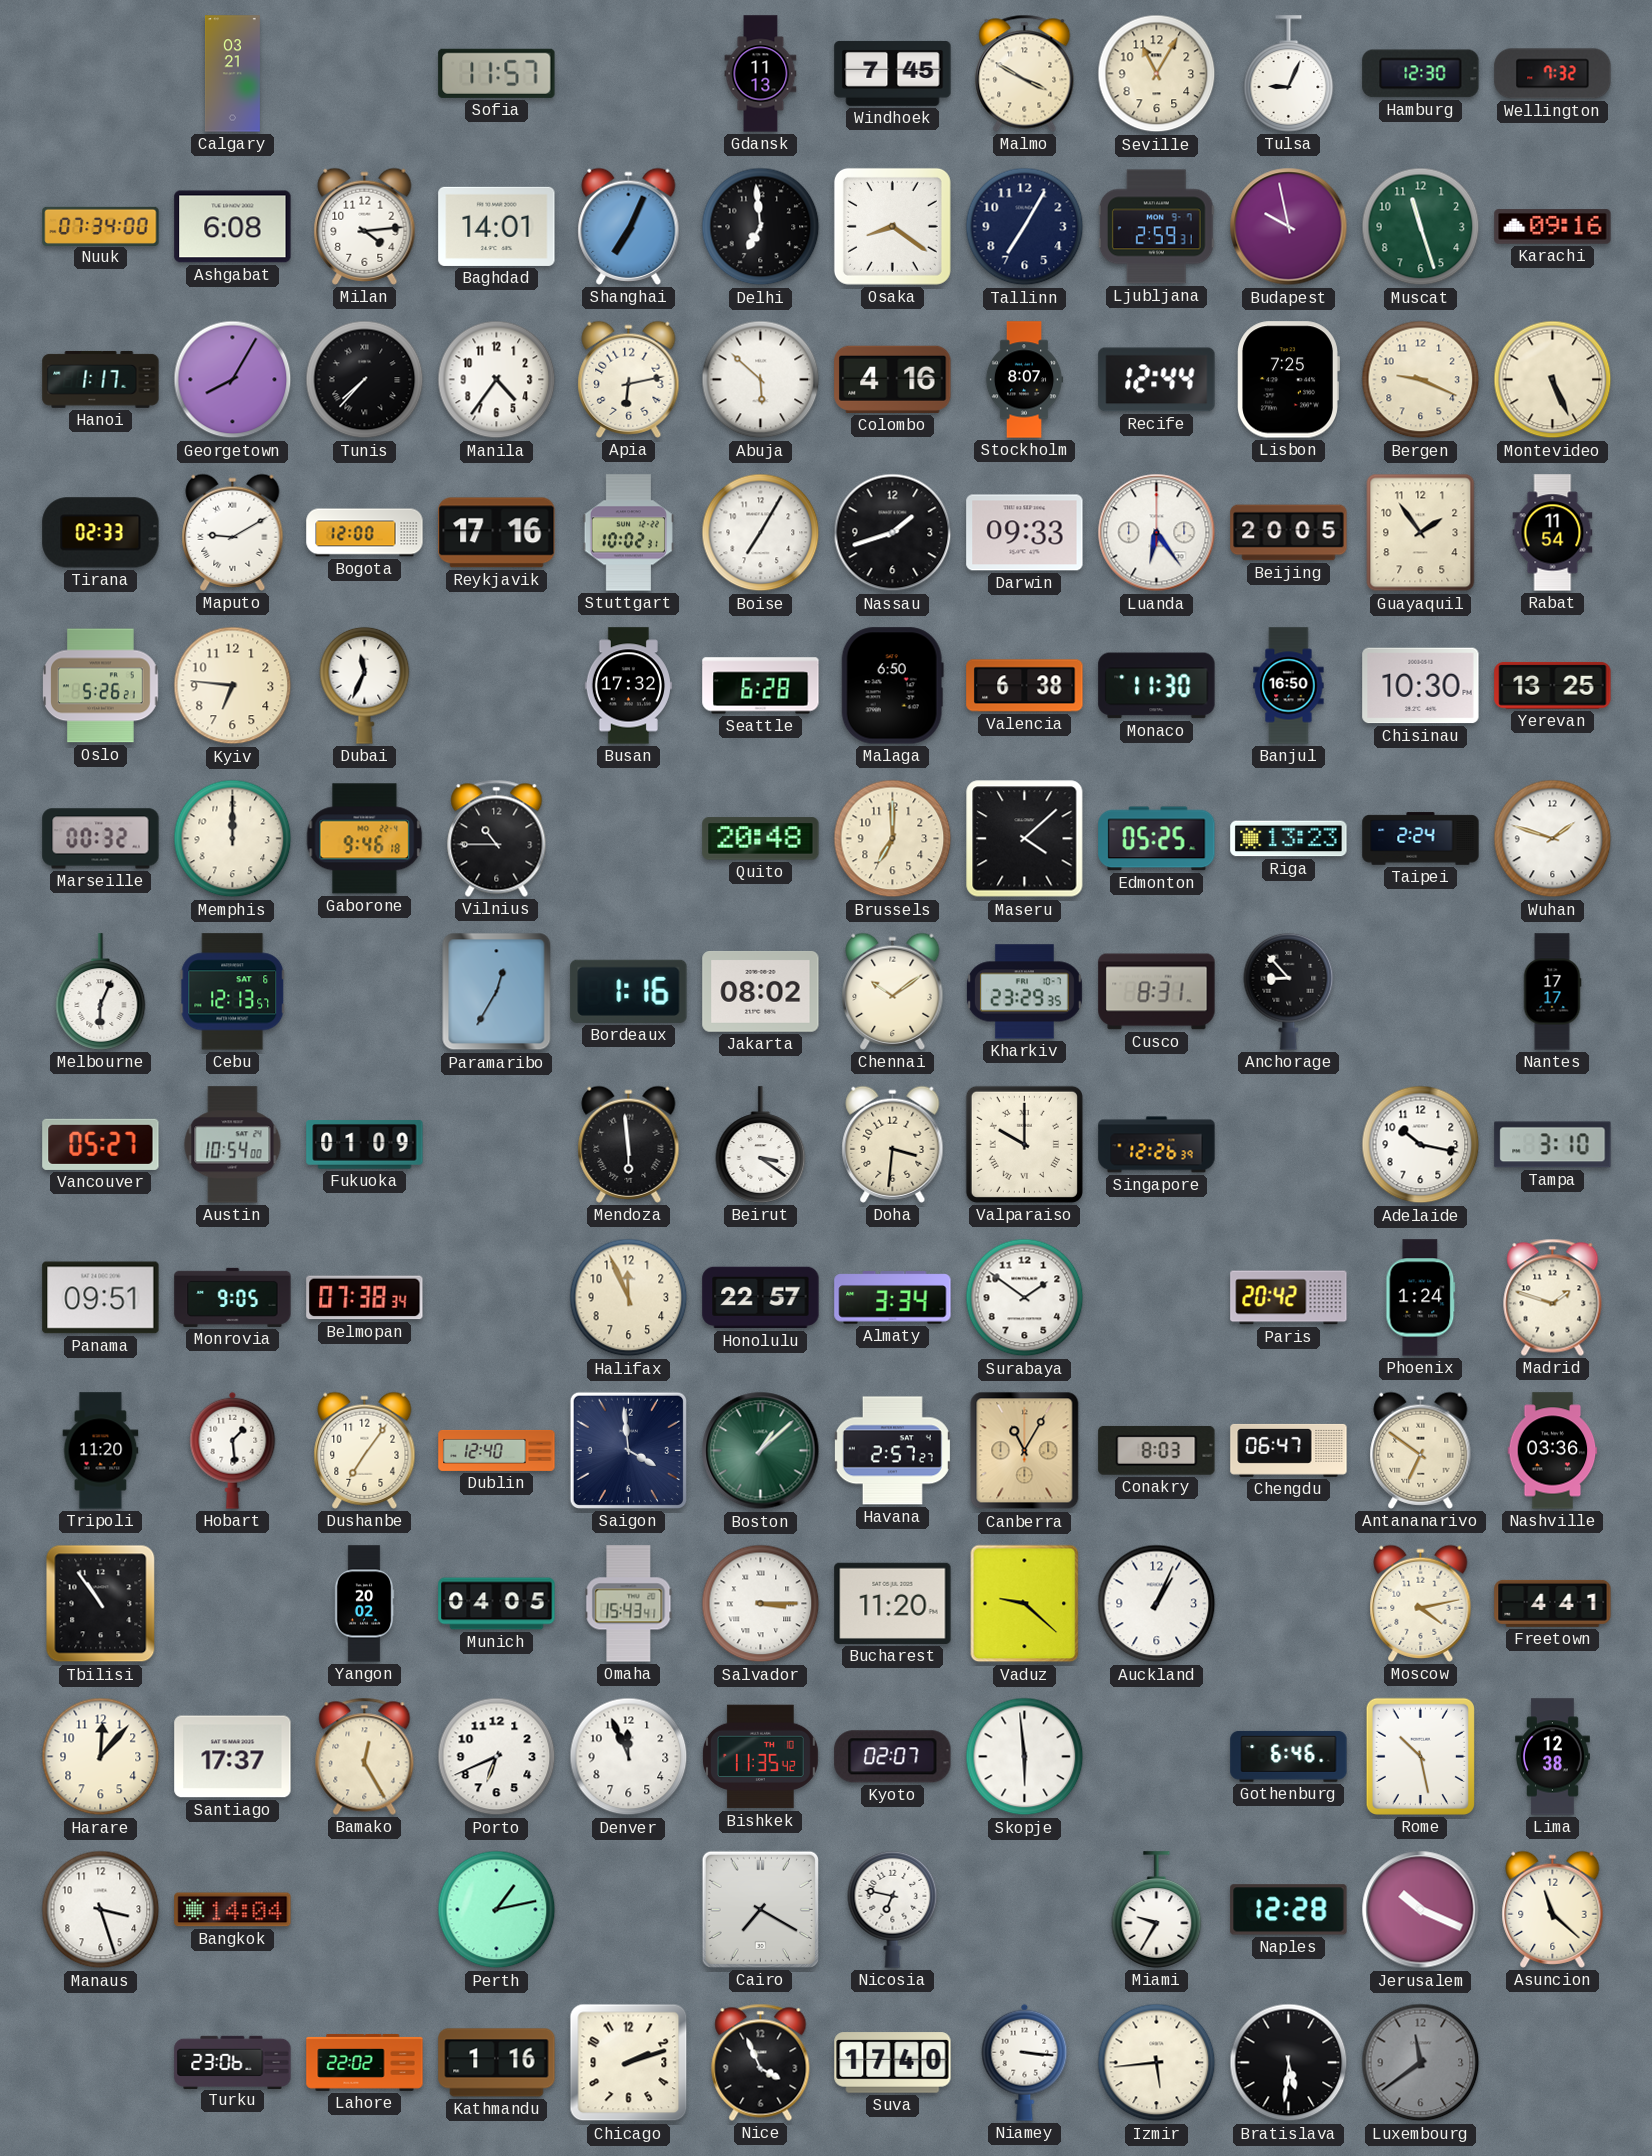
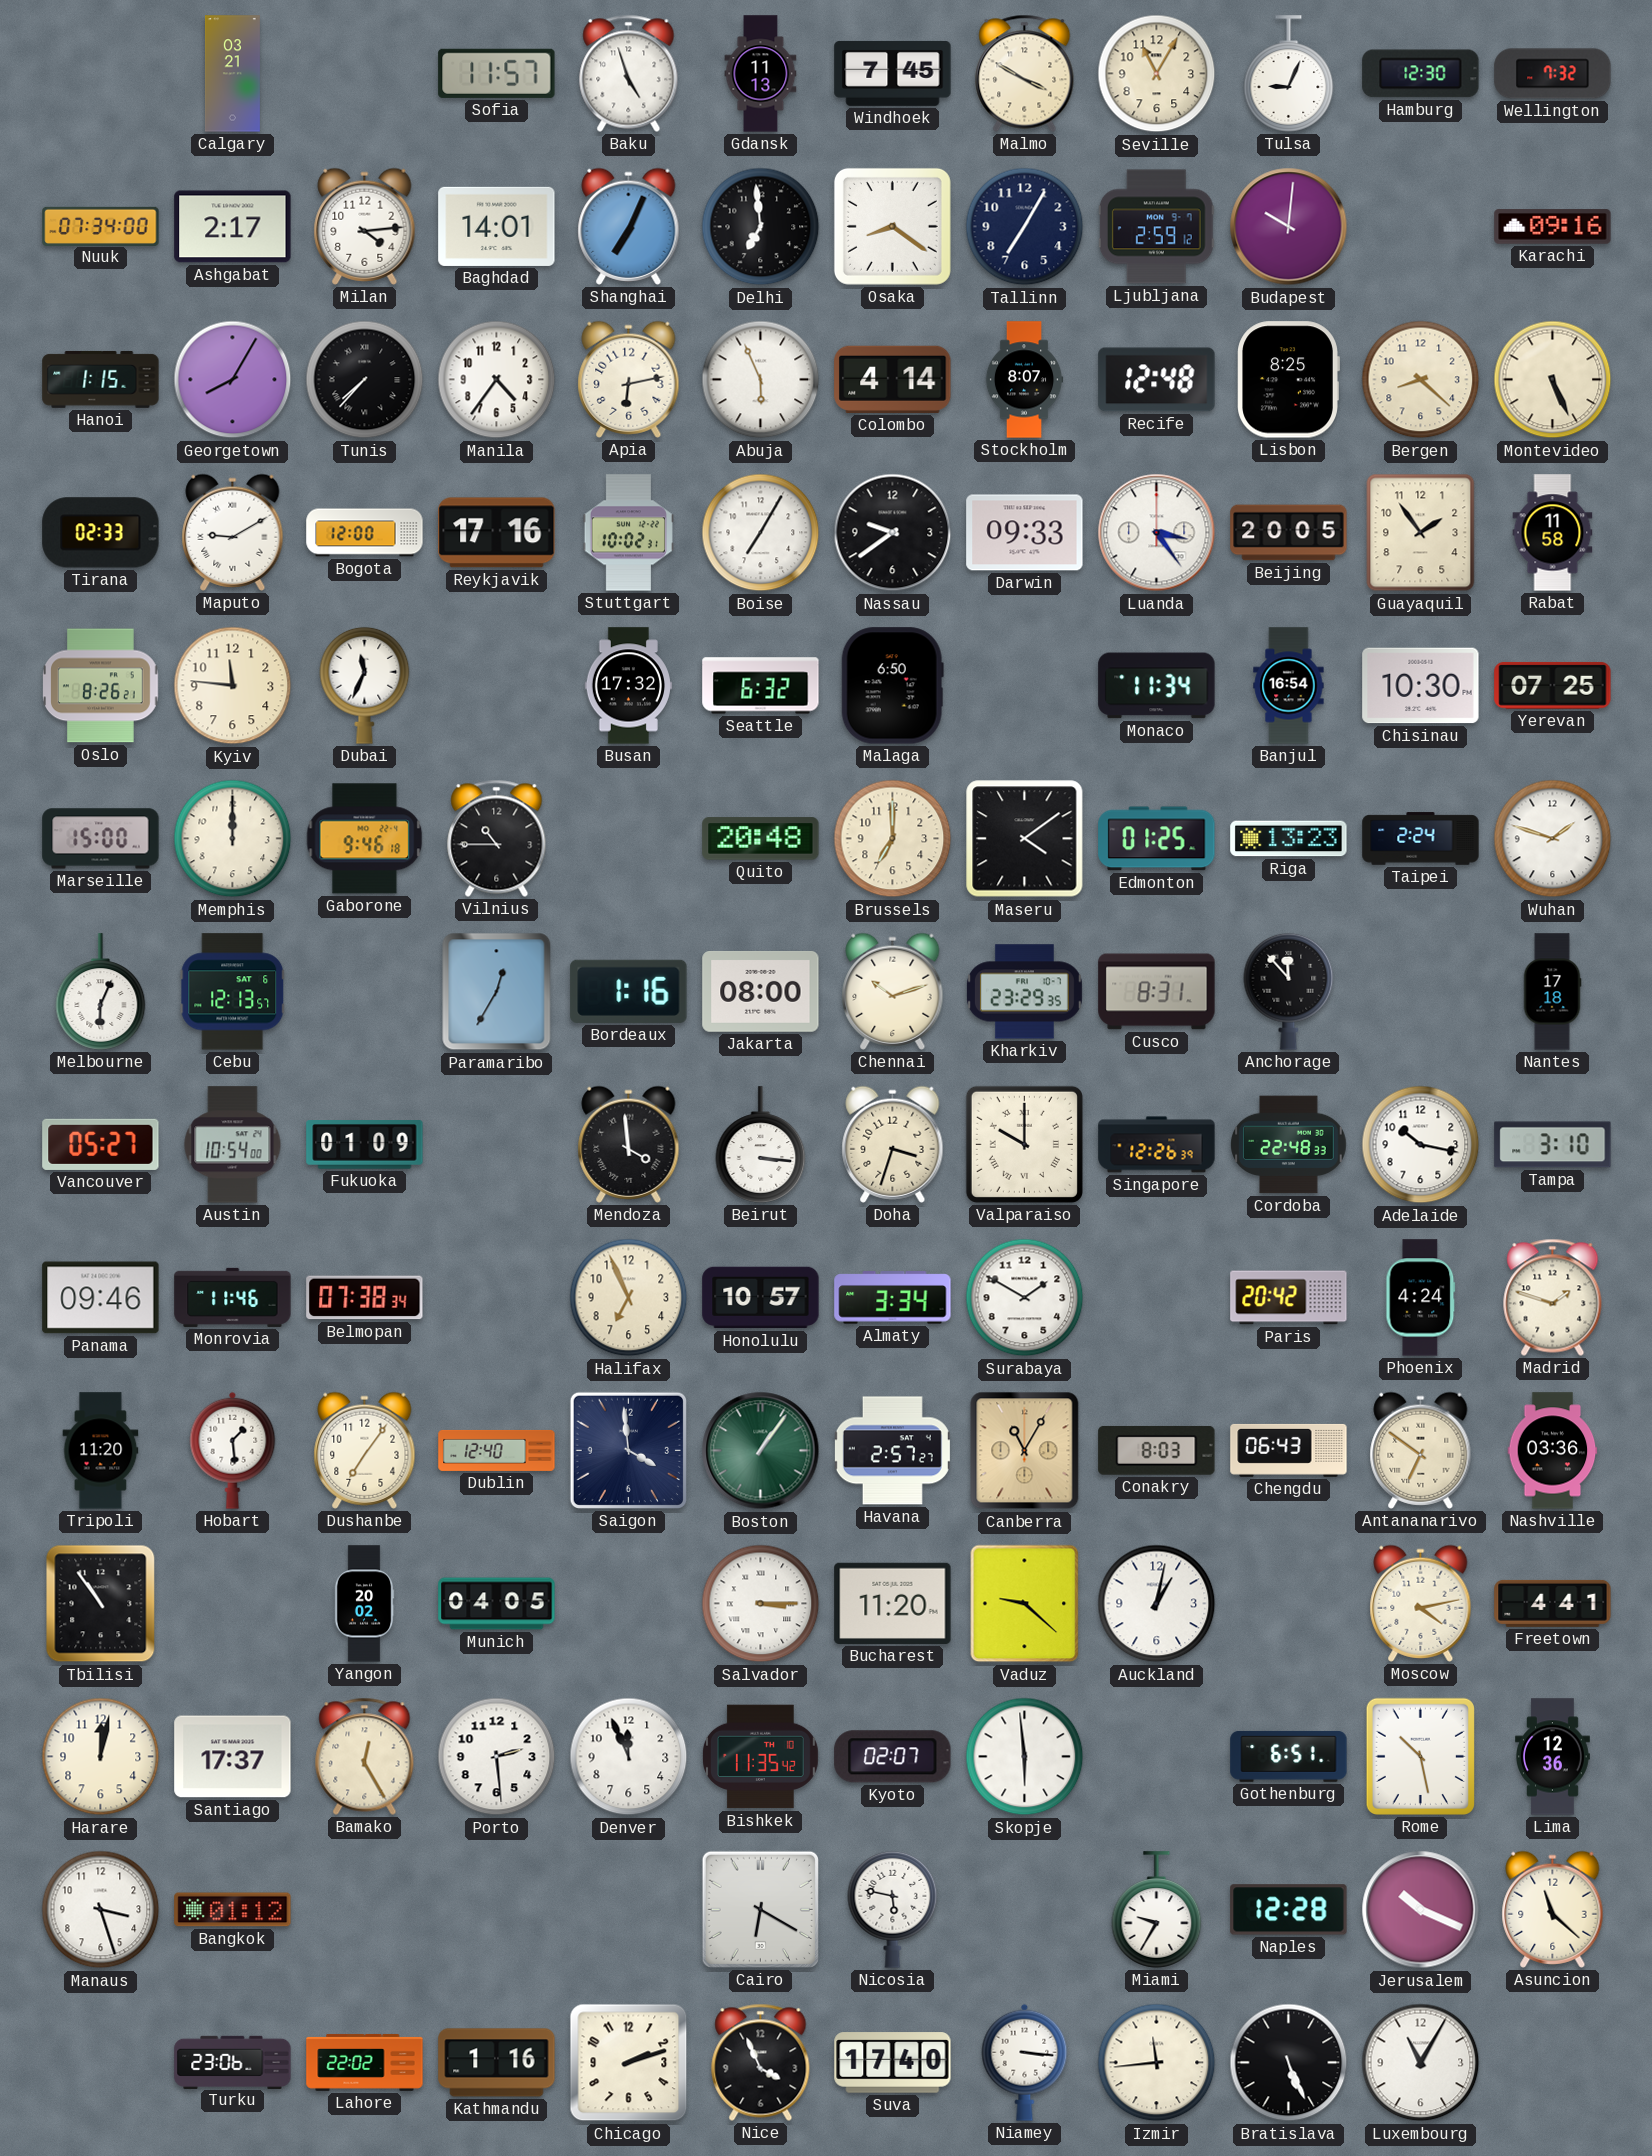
Baku: none -> 4:57 (629, 73)
Ashgabat: 6:08 -> 2:17 (233, 227)
Ljubljana: 2:59:31 -> 2:59:12 (1156, 227)
Budapest: 9:58 -> 10:01 (1289, 227)
Muscat: 11:27 -> none (1421, 227)
Hanoi: 1:17 -> 1:15 (101, 379)
Abuja: 5:52 -> 5:56 (761, 380)
Colombo: 4:16 -> 4:14 (893, 379)
Recife: 12:44 -> 12:48 (1157, 380)
Lisbon: 7:25 -> 8:25 (1288, 380)
Bergen: 9:19 -> 8:22 (1421, 380)
Nassau: 1:42 -> 9:39 (893, 533)
Luanda: 6:24 -> 3:24 (1157, 533)
Rabat: 11:54 -> 11:58 (1553, 533)
Oslo: 5:26 -> 8:26 (101, 686)
Kyiv: 6:46 -> 11:46 (233, 686)
Seattle: 6:28 -> 6:32 (761, 686)
Valencia: 6:38 -> none (1025, 686)
Monaco: 11:30 -> 11:34 (1157, 686)
Banjul: 16:50 -> 16:54 (1289, 686)
Yerevan: 13:25 -> 07:25 (1553, 685)
Marseille: 00:32 -> 15:00 (101, 839)
Maseru: 4:08 -> 4:09 (1025, 839)
Edmonton: 05:25 -> 01:25 (1157, 839)
Jakarta: 08:02 -> 08:00 (761, 992)
Chennai: 10:09 -> 10:12 (893, 991)
Anchorage: 8:53 -> 11:53 (1289, 991)
Nantes: 17:17 -> 17:18 (1552, 992)
Mendoza: 5:59 -> 3:59 (629, 1144)
Beirut: 3:21 -> 3:16 (761, 1145)
Doha: 3:31 -> 3:33 (893, 1144)
Cordoba: none -> 22:48 (1289, 1145)
Panama: 09:51 -> 09:46 (101, 1298)
Monrovia: 9:05 -> 11:46 (233, 1297)
Halifax: 11:56 -> 6:56 (629, 1298)
Honolulu: 22:57 -> 10:57 (761, 1298)
Surabaya: 1:51 -> 1:50 (1025, 1298)
Phoenix: 1:24 -> 4:24 (1421, 1298)
Boston: 1:08 -> 1:06 (761, 1451)
Chengdu: 06:47 -> 06:43 (1289, 1450)
Omaha: 15:43 -> none (629, 1604)
Auckland: 1:04 -> 1:02 (1157, 1604)
Harare: 12:07 -> 12:02 (101, 1757)
Porto: 6:41 -> 2:29 (497, 1757)
Gothenburg: 6:46 -> 6:51 (1289, 1757)
Lima: 12:38 -> 12:36 (1553, 1757)
Bangkok: 14:04 -> 01:12 (233, 1910)
Perth: 1:13 -> none (497, 1910)
Cairo: 7:20 -> 6:20 (760, 1909)
Nicosia: 6:47 -> 5:47 (893, 1909)
Izmir: 5:44 -> 11:44 (1157, 2063)
Bratislava: 5:31 -> 5:26 (1289, 2063)
Luxembourg: 11:39 -> 11:05 (1421, 2063)
Luxembourg dial: grey -> white (1421, 2063)
